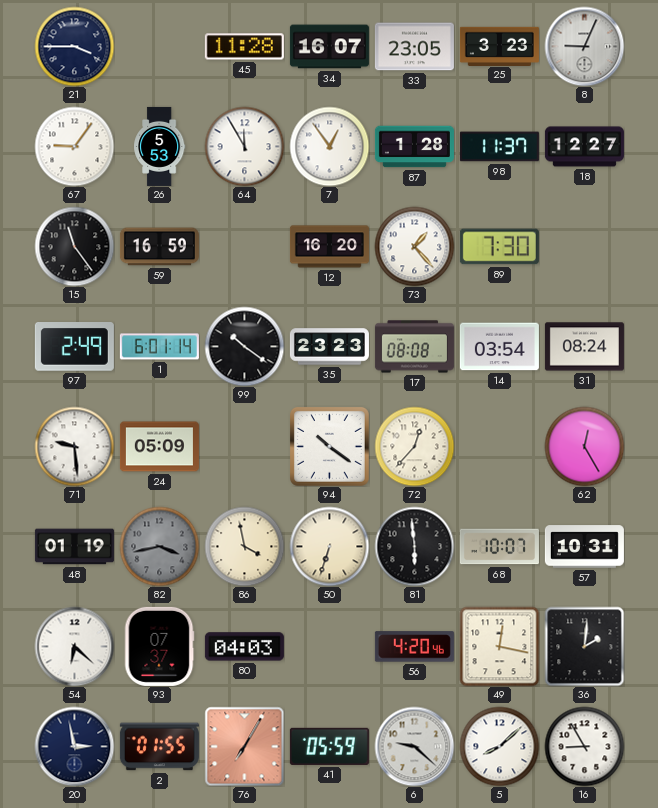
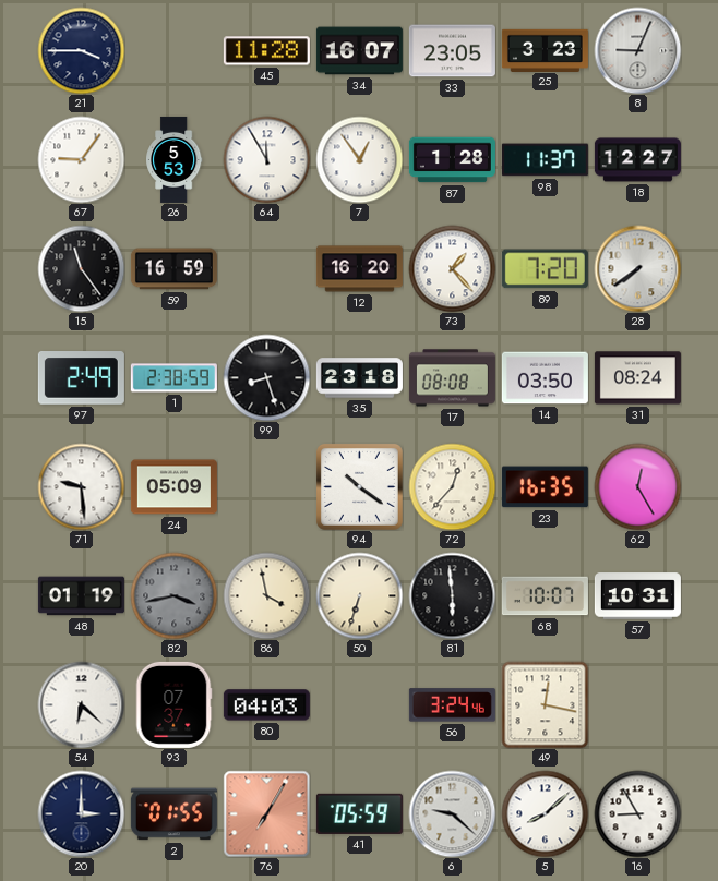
89: 7:30 -> 7:20 (545, 269)
28: none -> 7:39 (637, 268)
1: 6:01 -> 2:38 (173, 378)
99: 10:21 -> 8:27 (266, 377)
35: 23:23 -> 23:18 (359, 378)
14: 03:54 -> 03:50 (545, 378)
23: none -> 16:35 (545, 487)
56: 4:20 -> 3:24 (452, 705)
36: 2:01 -> none (584, 646)
20: 2:58 -> 3:00 (81, 813)
